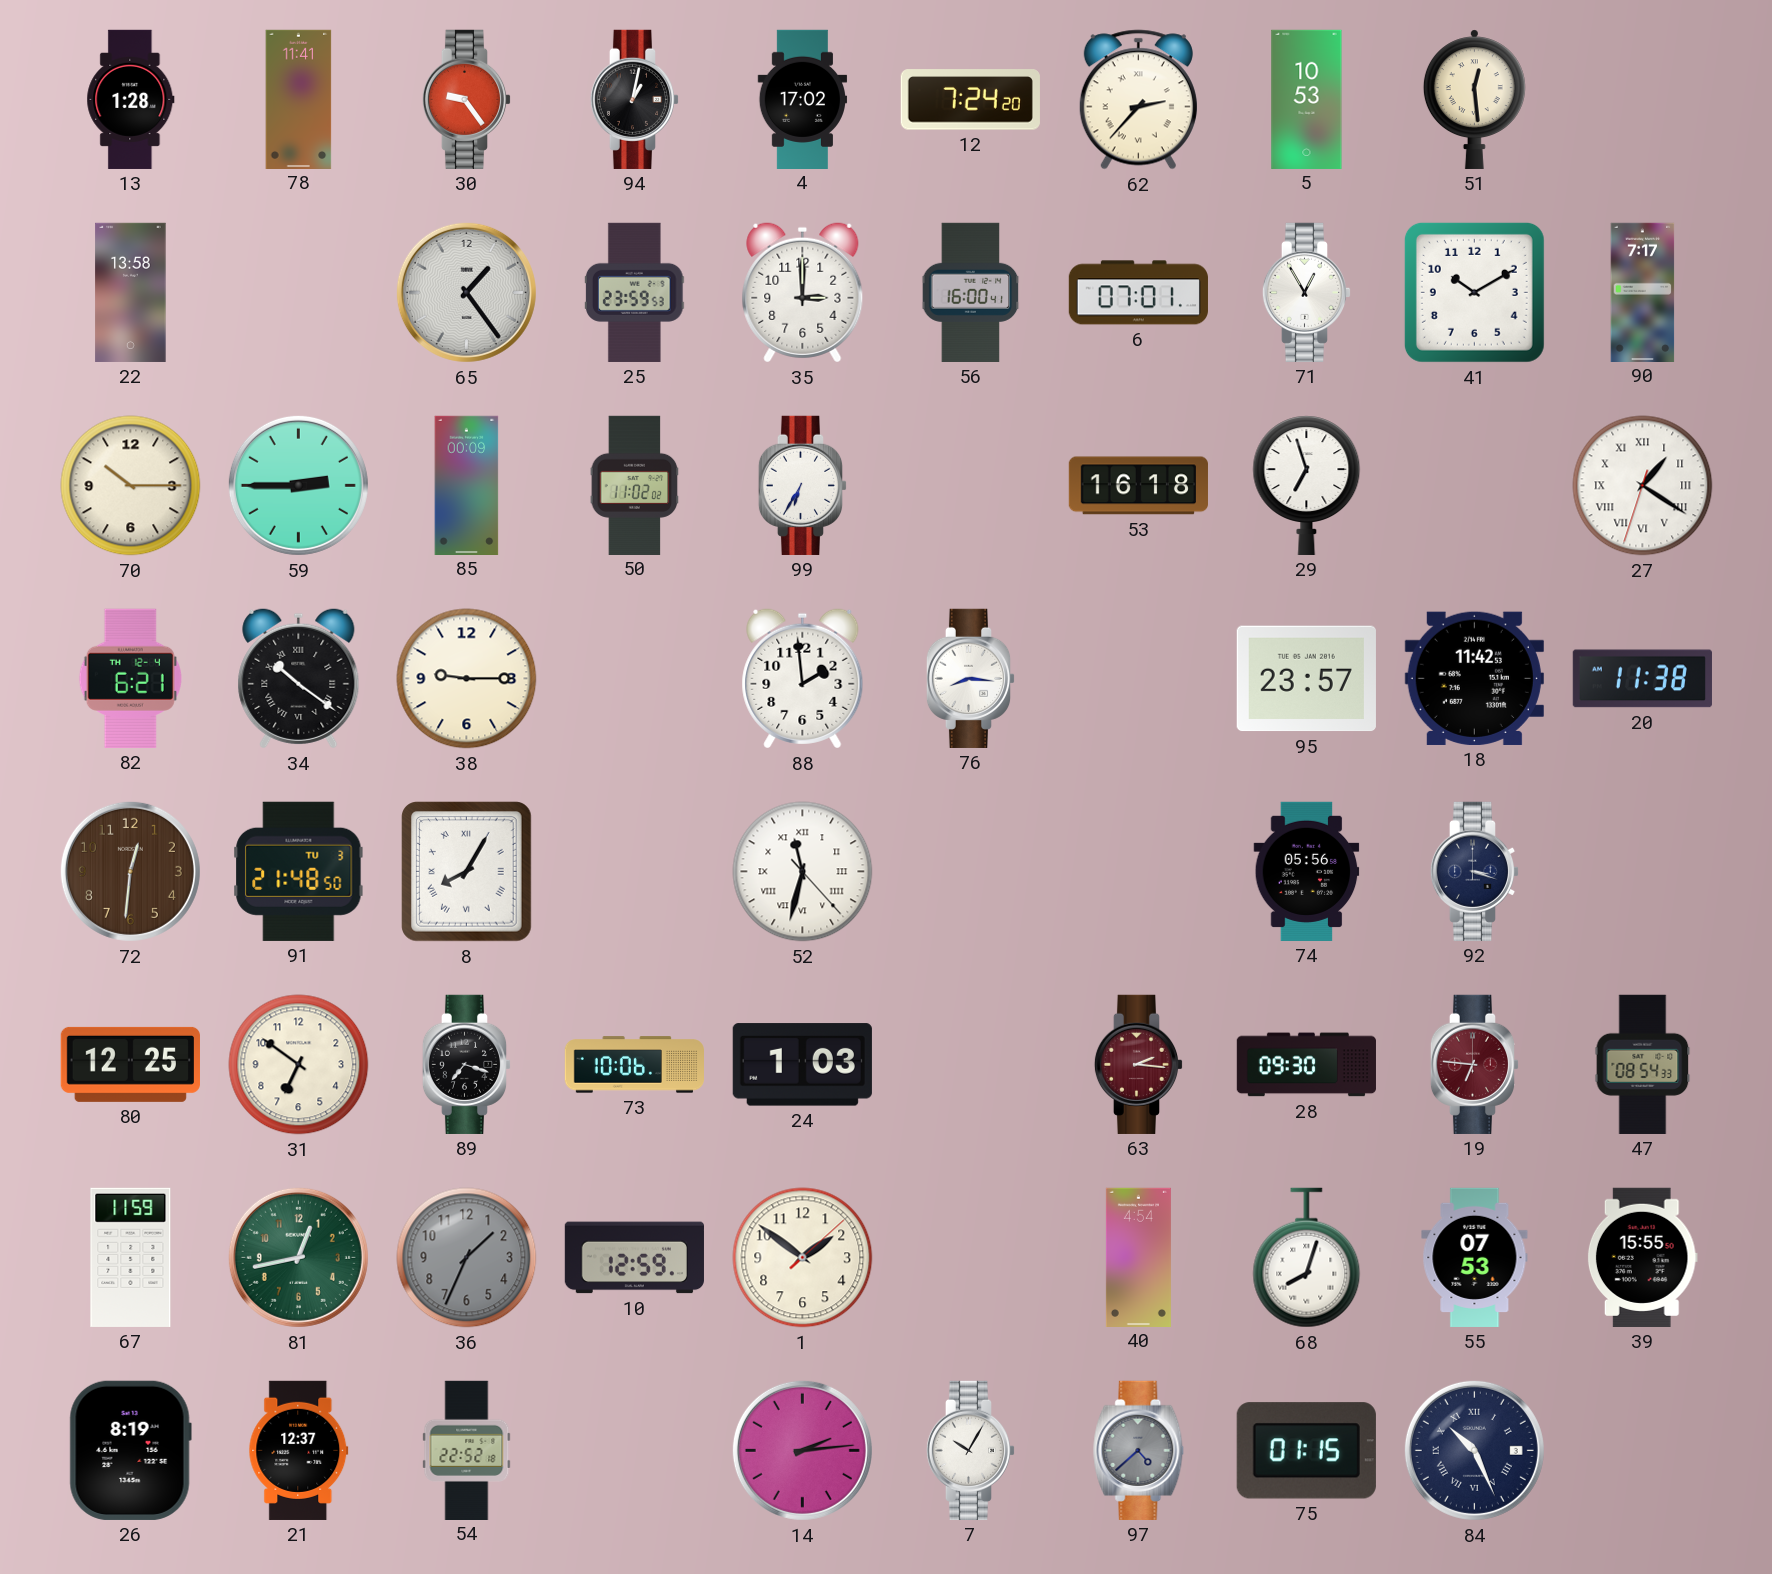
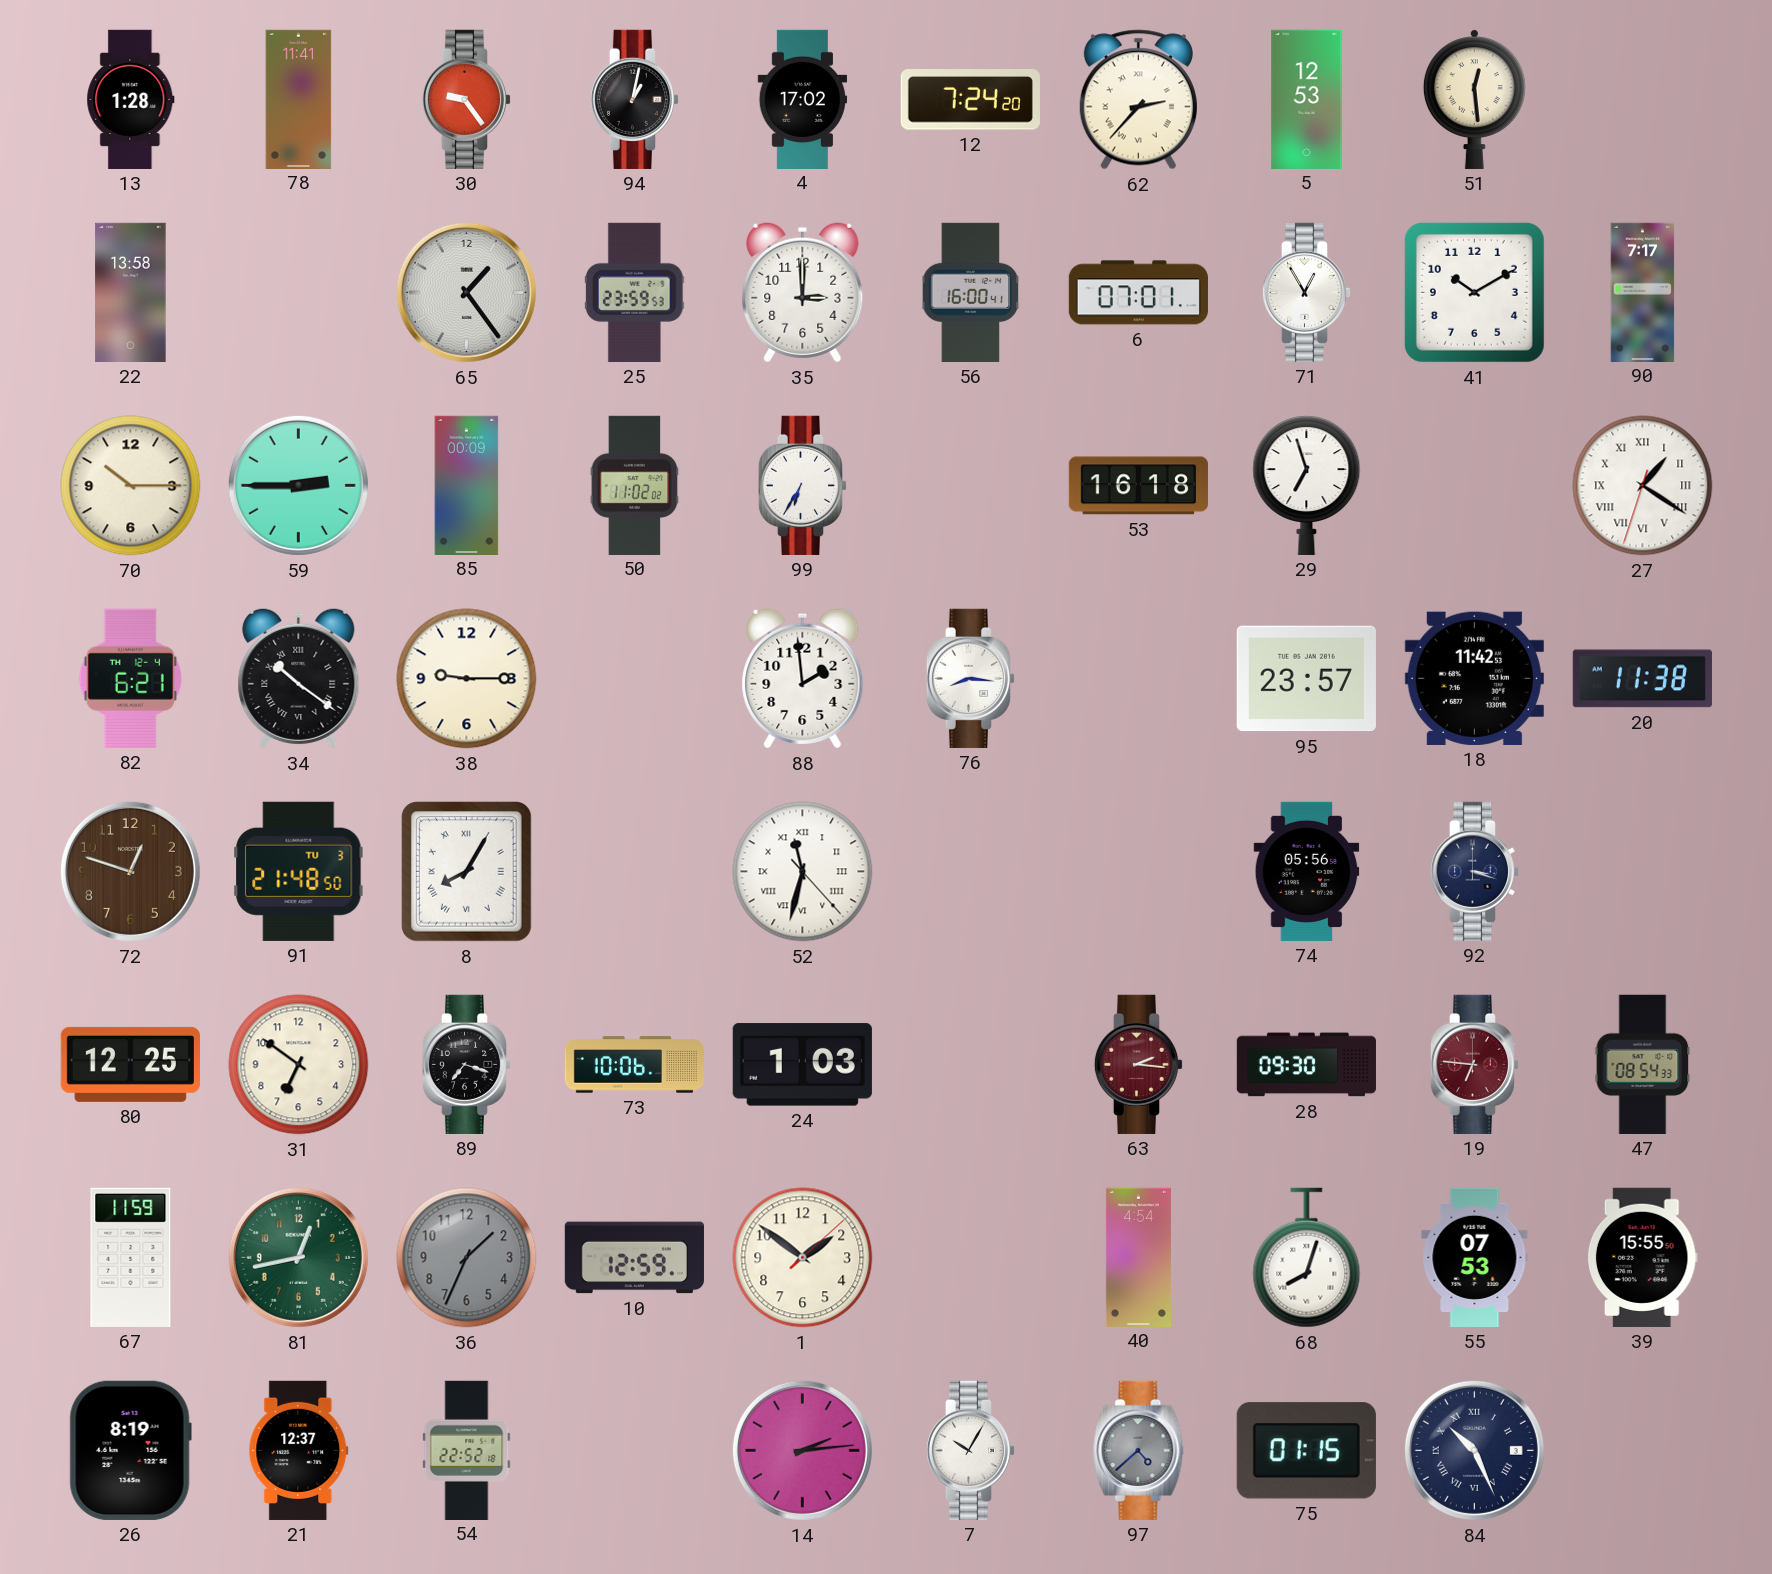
5: 10:53 -> 12:53 (1307, 99)
72: 12:31 -> 12:48 (130, 871)
